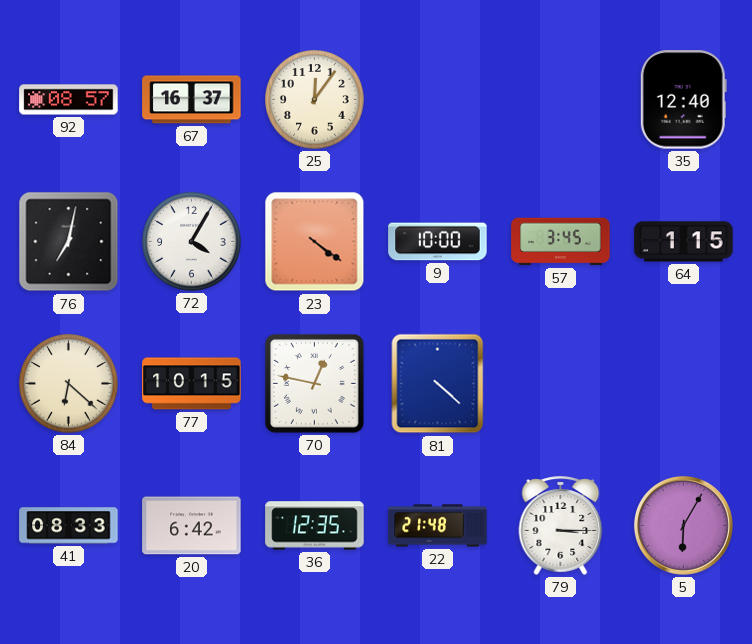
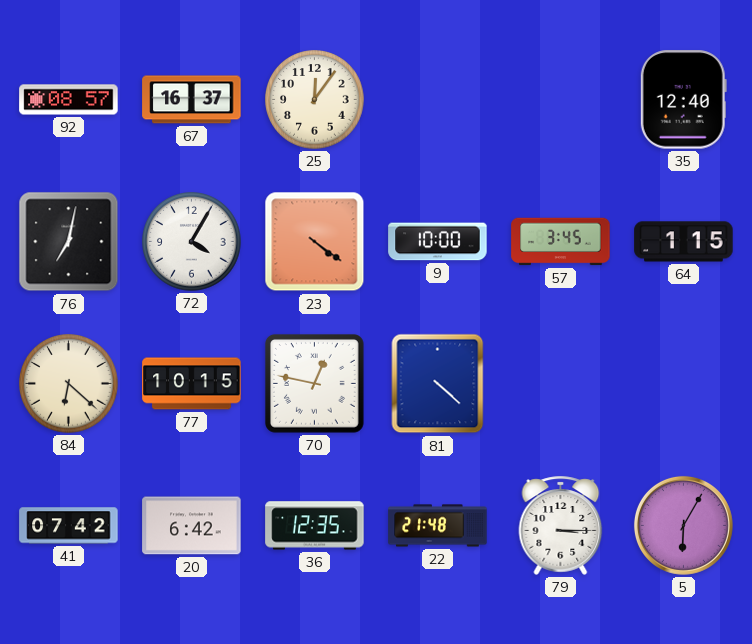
41: 08:33 -> 07:42 (69, 526)
